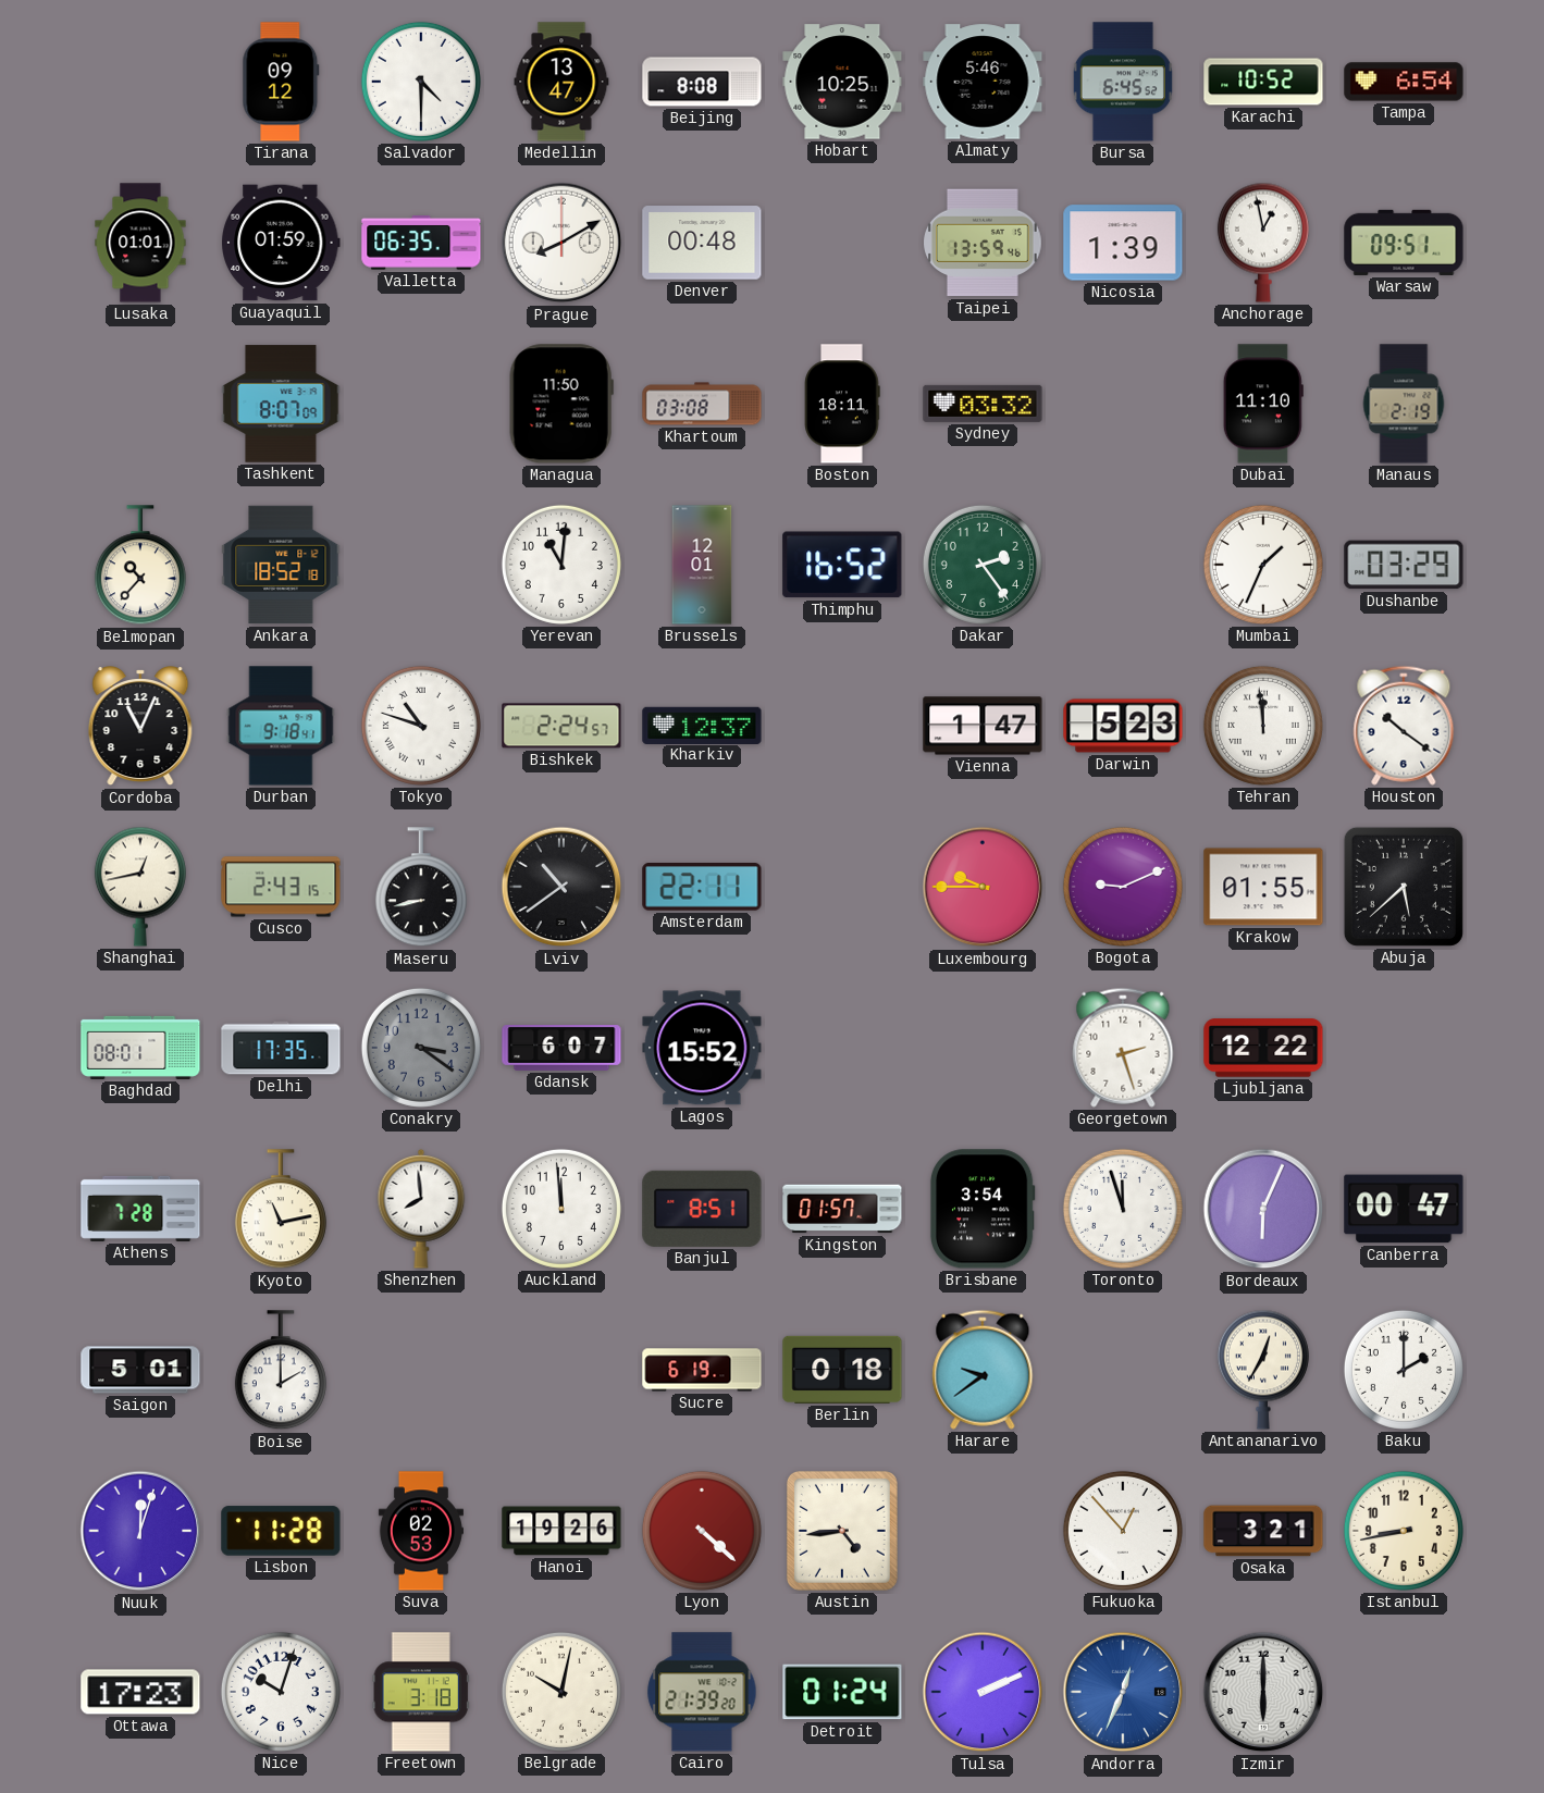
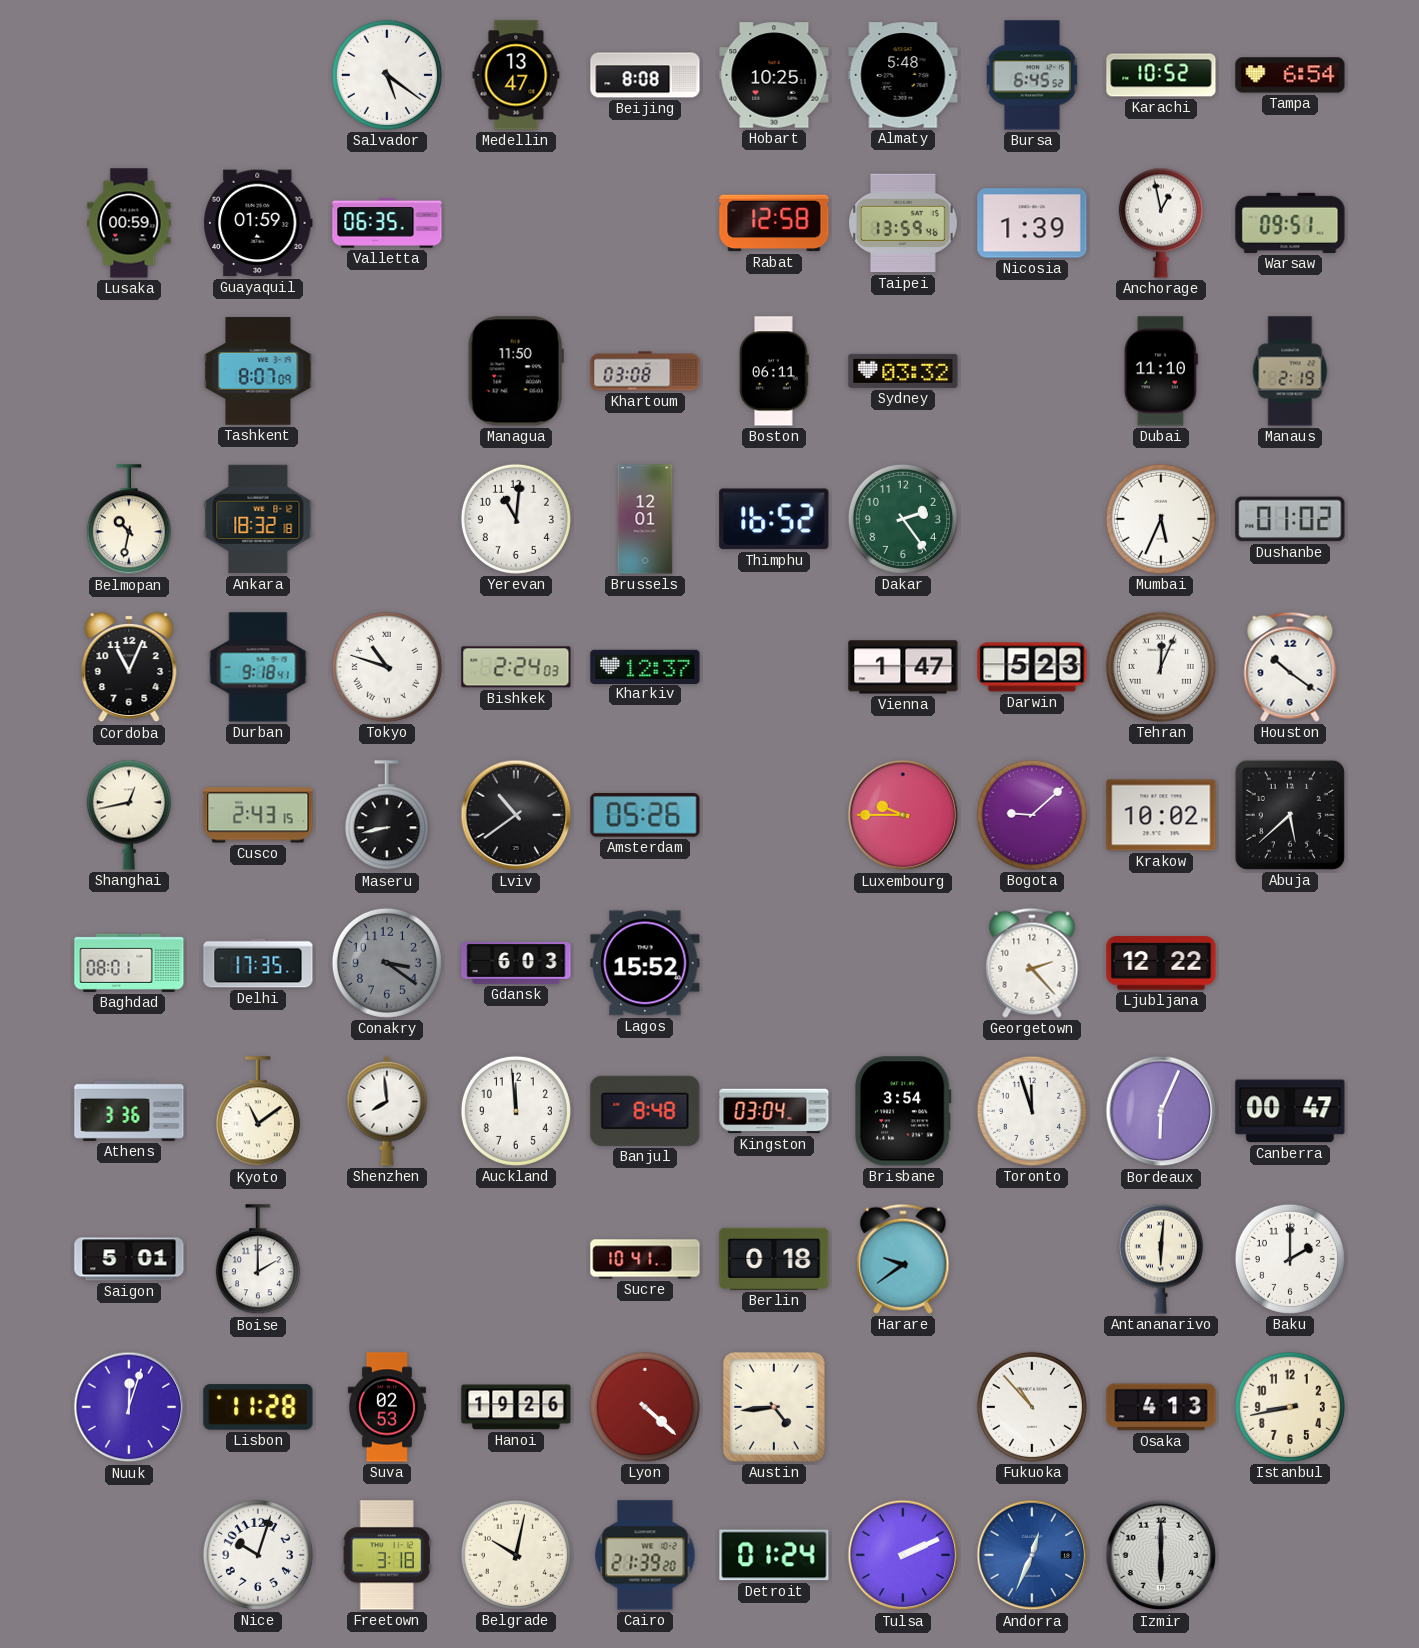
Tirana: 09:12 -> none (281, 82)
Salvador: 4:30 -> 5:21 (387, 75)
Almaty: 5:46 -> 5:48 (903, 75)
Lusaka: 01:01 -> 00:59 (129, 223)
Prague: 8:10 -> none (561, 243)
Denver: 00:48 -> none (702, 243)
Rabat: none -> 12:58 (774, 223)
Boston: 18:11 -> 06:11 (774, 371)
Belmopan: 10:37 -> 10:32 (129, 520)
Ankara: 18:52 -> 18:32 (258, 519)
Mumbai: 1:34 -> 5:34 (1161, 519)
Dushanbe: 03:29 -> 01:02 (1290, 519)
Bishkek: 2:24:57 -> 2:24:03 (516, 667)
Tehran: 11:59 -> 12:04 (1161, 667)
Amsterdam: 22:11 -> 05:26 (645, 816)
Bogota: 9:11 -> 9:08 (1032, 815)
Krakow: 01:55 -> 10:02 (1161, 815)
Gdansk: 6:07 -> 6:03 (516, 964)
Georgetown: 2:27 -> 2:23 (1032, 963)
Athens: 7:28 -> 3:36 (129, 1111)
Kyoto: 11:13 -> 11:09 (258, 1112)
Banjul: 8:51 -> 8:48 (645, 1111)
Kingston: 01:57 -> 03:04 (774, 1111)
Sucre: 6:19 -> 10:41 (645, 1259)
Antananarivo: 12:35 -> 6:01 (1161, 1259)
Fukuoka: 12:53 -> 10:53 (1032, 1407)
Osaka: 3:21 -> 4:13 (1161, 1407)
Ottawa: 17:23 -> none (140, 1692)
